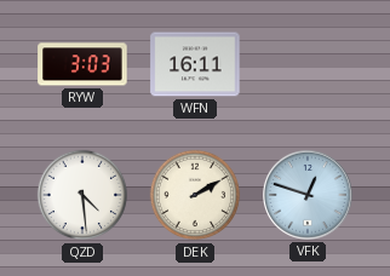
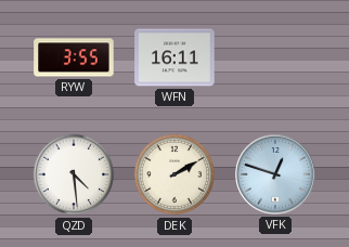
RYW: 3:03 -> 3:55 (74, 57)
